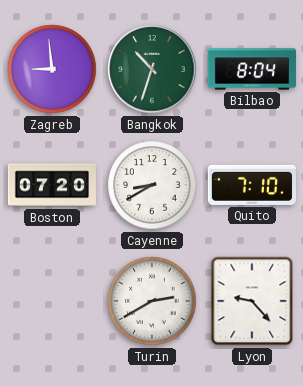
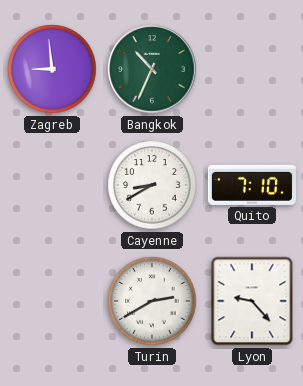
Bangkok: 10:33 -> 10:34 (152, 69)
Bilbao: 8:04 -> none (252, 69)
Boston: 07:20 -> none (52, 185)
